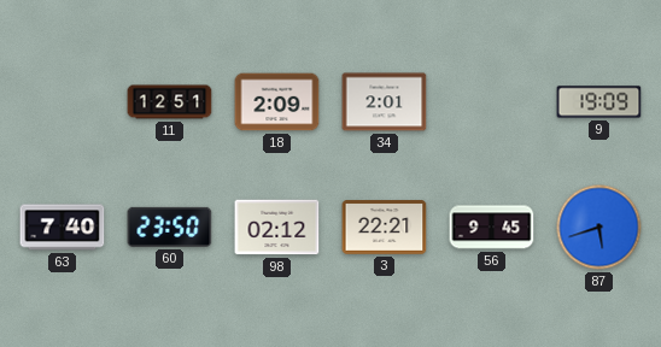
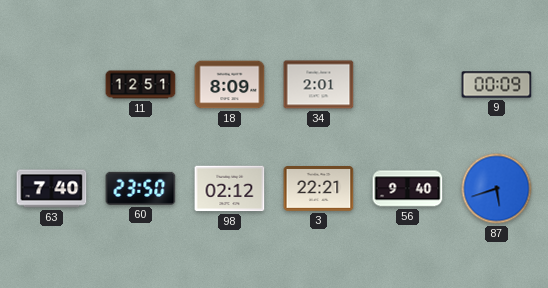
18: 2:09 -> 8:09 (230, 85)
9: 19:09 -> 00:09 (497, 85)
56: 9:45 -> 9:40 (408, 189)
